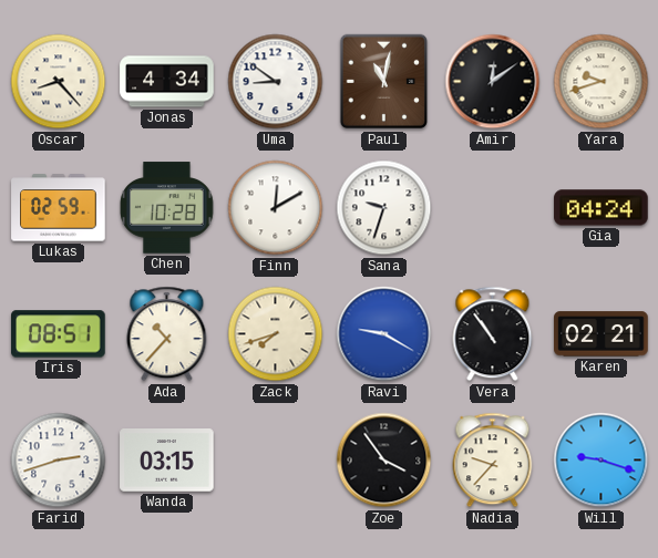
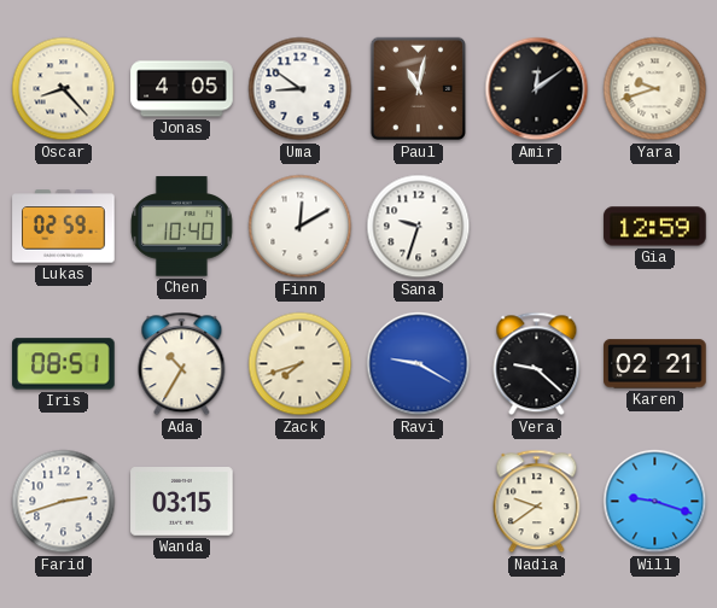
Jonas: 4:34 -> 4:05 (182, 89)
Chen: 10:28 -> 10:40 (182, 227)
Gia: 04:24 -> 12:59 (655, 227)
Ada: 10:37 -> 10:35 (182, 364)
Vera: 10:54 -> 9:22 (537, 364)
Zoe: 3:54 -> none (384, 461)
Nadia: 9:37 -> 9:39 (537, 502)
